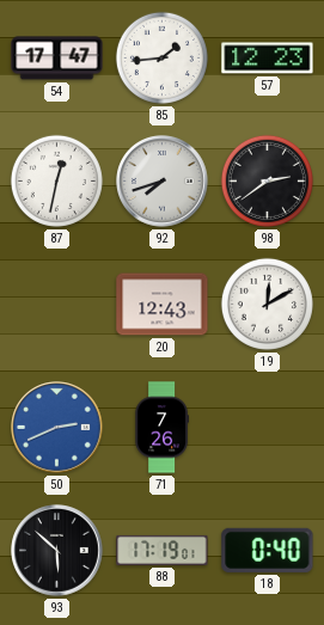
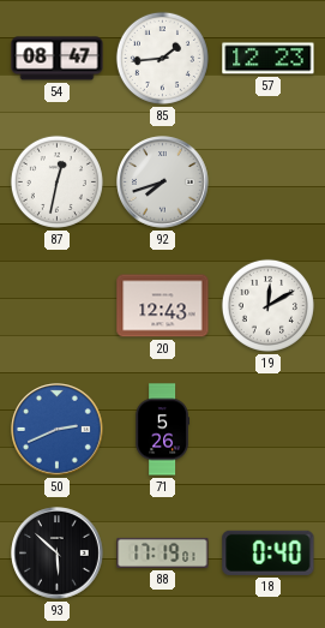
54: 17:47 -> 08:47 (58, 59)
98: 2:39 -> none (267, 180)
71: 7:26 -> 5:26 (162, 430)
